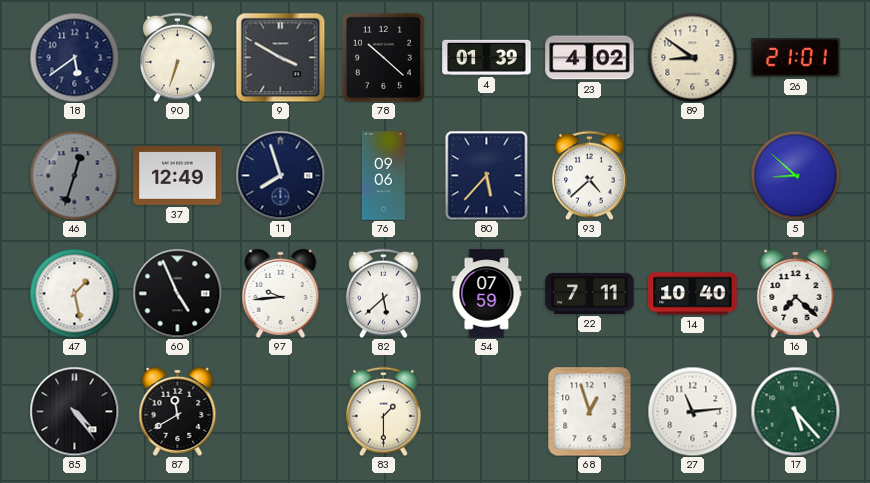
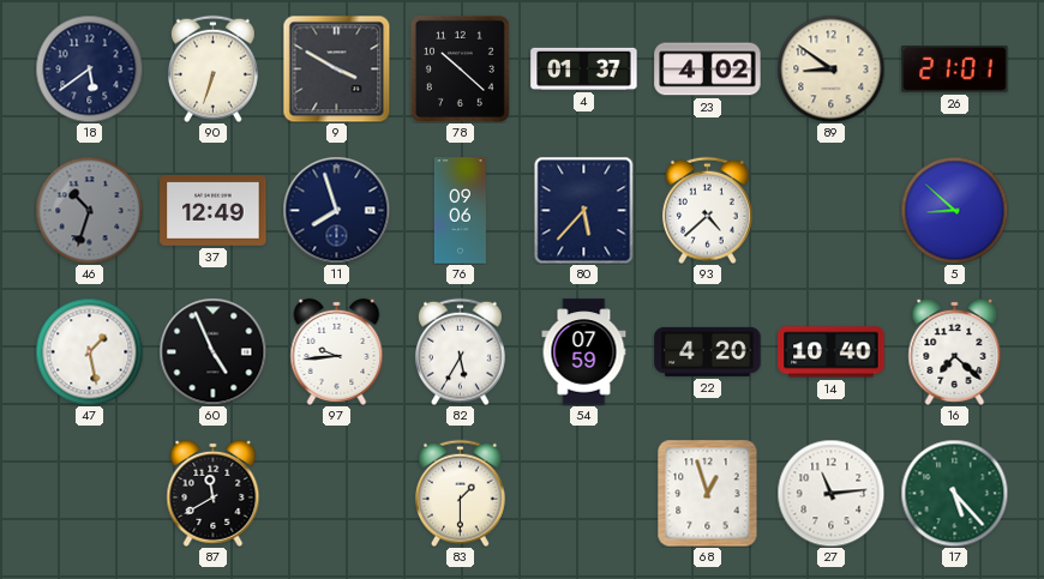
4: 01:39 -> 01:37 (584, 68)
46: 12:33 -> 10:33 (89, 210)
82: 5:38 -> 5:35 (460, 351)
22: 7:11 -> 4:20 (708, 351)
85: 4:24 -> none (74, 411)
